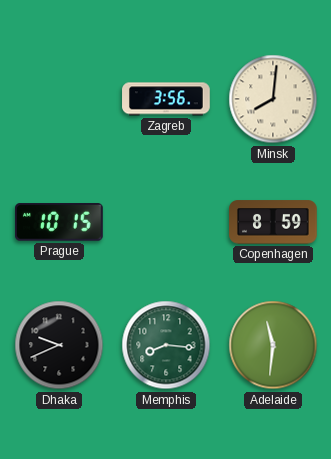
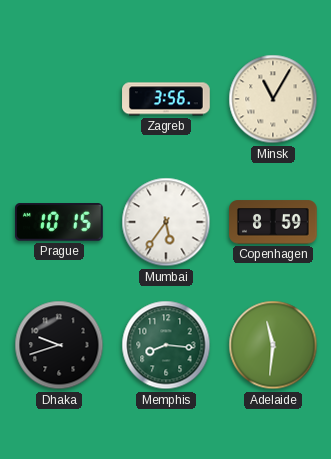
Minsk: 8:01 -> 11:05 (273, 99)
Mumbai: none -> 5:36 (166, 222)
Dhaka: 9:41 -> 9:42 (59, 345)
